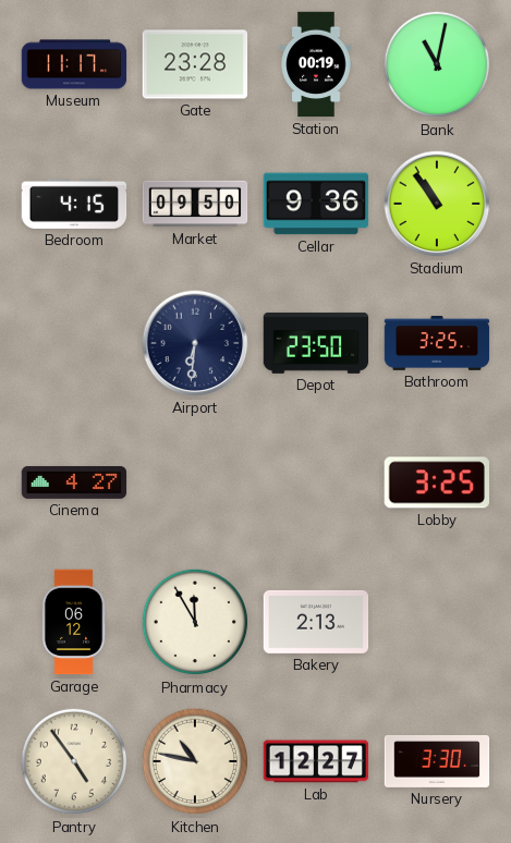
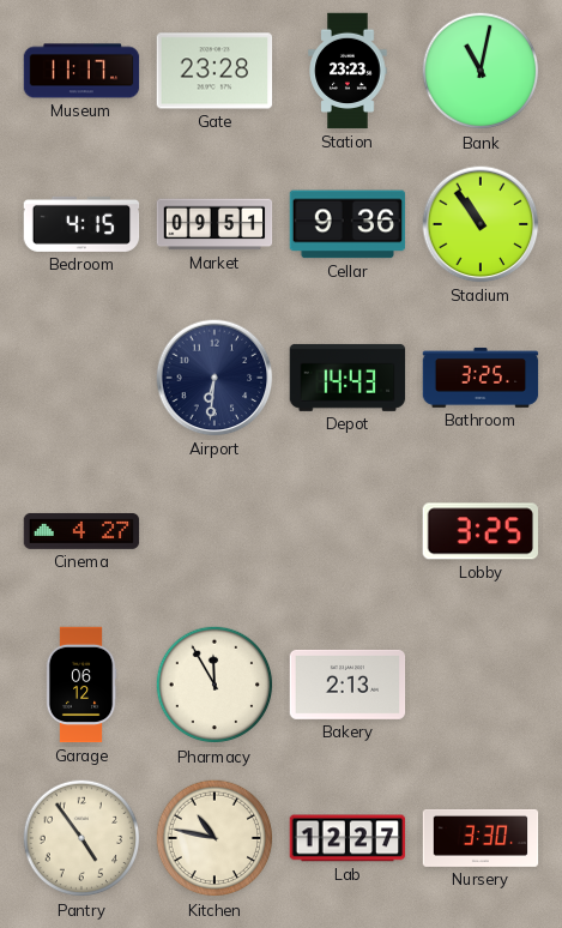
Station: 00:19 -> 23:23 (348, 71)
Market: 09:50 -> 09:51 (214, 224)
Depot: 23:50 -> 14:43 (348, 378)
